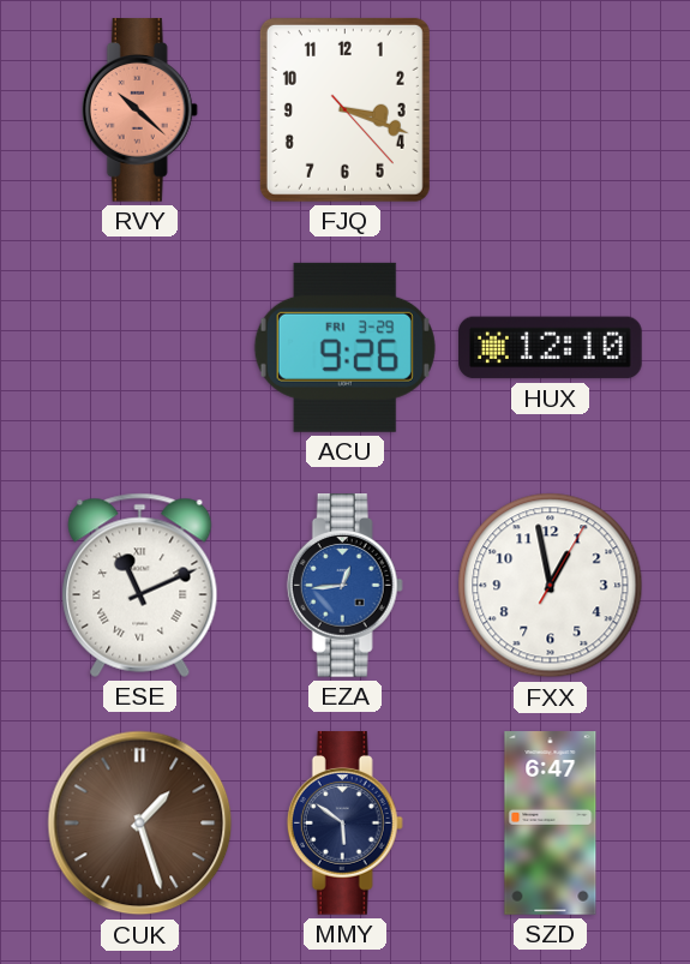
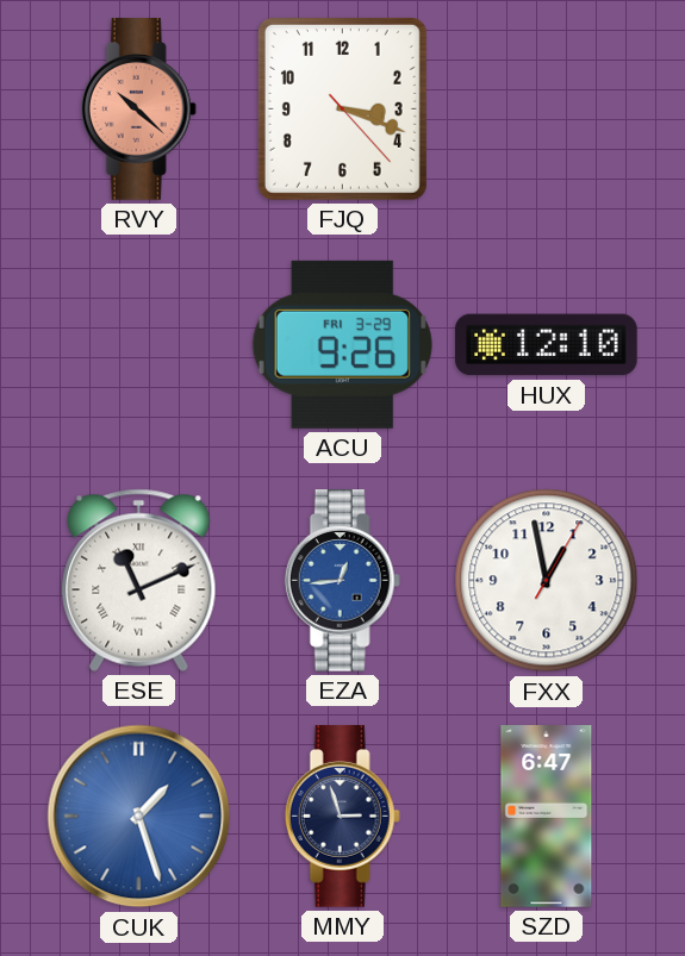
CUK dial: brown -> blue (139, 817)
MMY: 5:51 -> 2:57 (342, 817)
